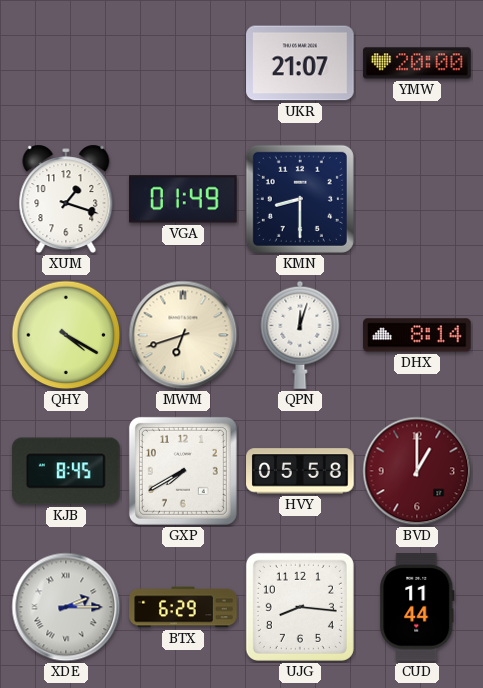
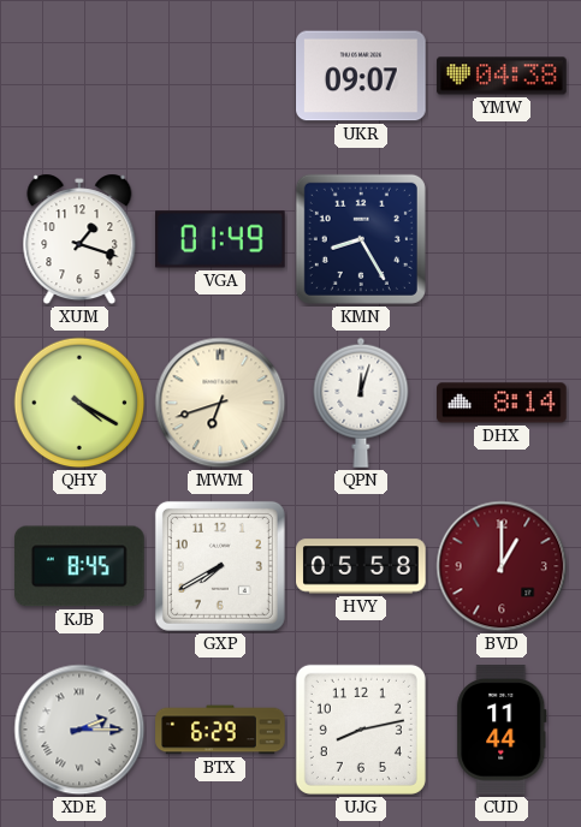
UKR: 21:07 -> 09:07 (361, 76)
YMW: 20:00 -> 04:38 (502, 76)
KMN: 8:30 -> 8:25 (361, 239)
UJG: 8:16 -> 8:13 (361, 730)
